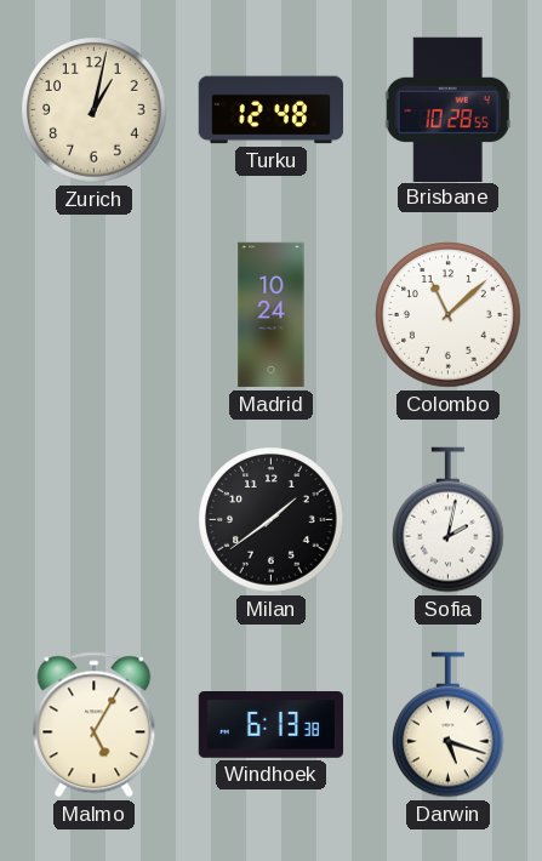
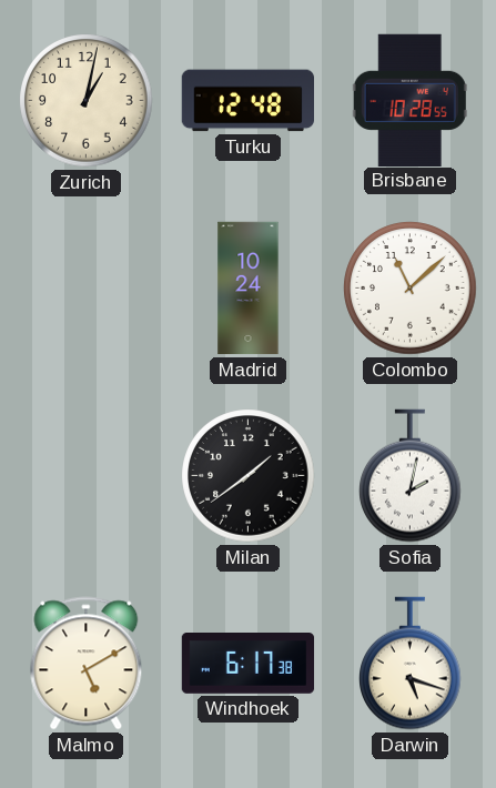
Malmo: 5:05 -> 5:10 (87, 664)
Windhoek: 6:13 -> 6:17 (249, 664)
